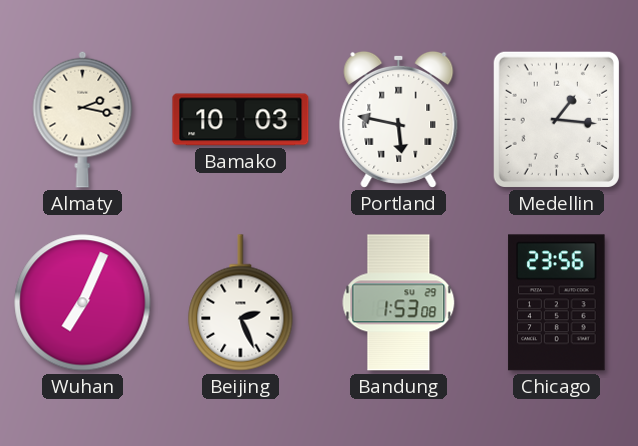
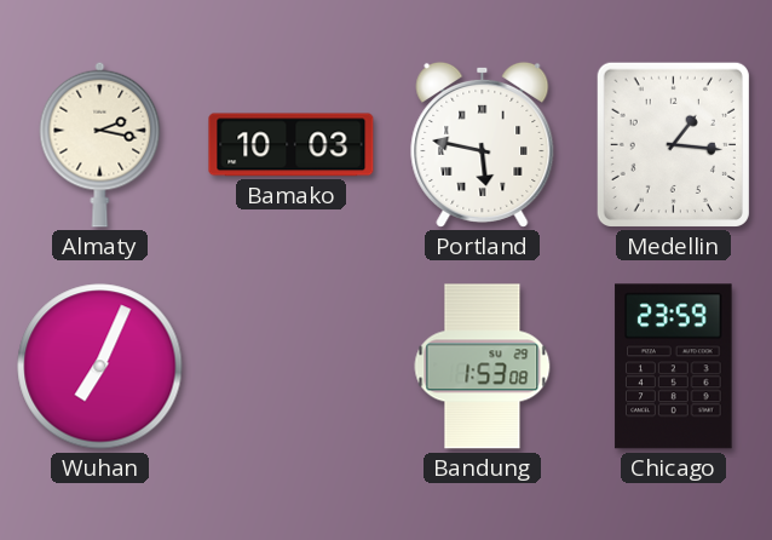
Beijing: 2:26 -> none (241, 303)
Chicago: 23:56 -> 23:59 (674, 367)
